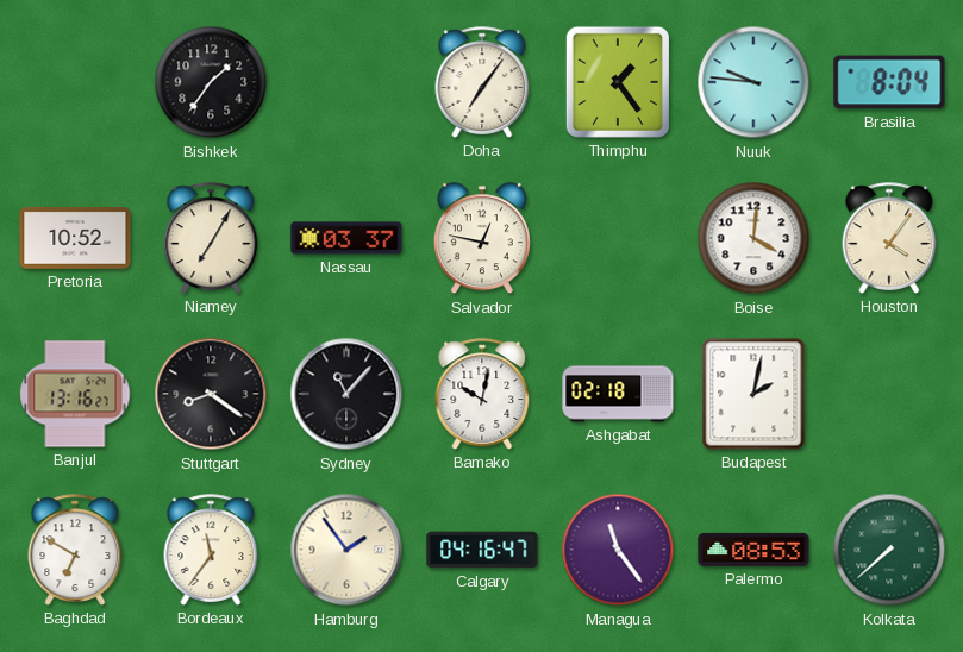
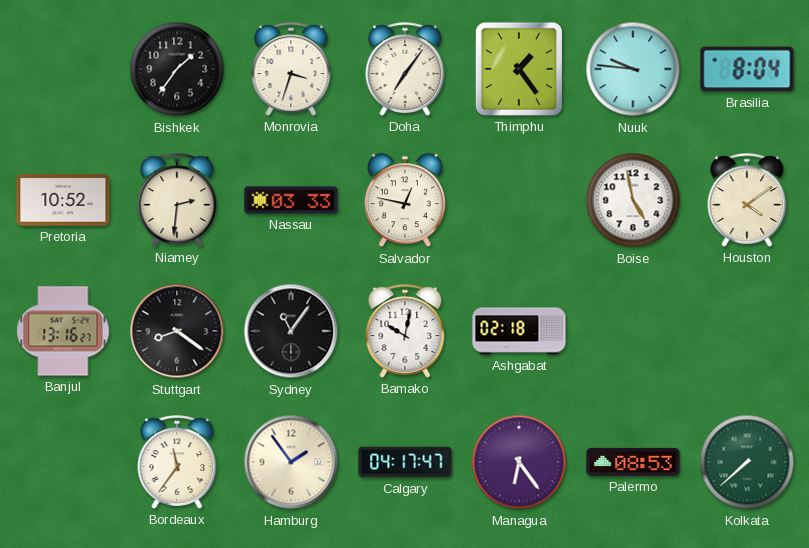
Monrovia: none -> 3:33 (291, 69)
Niamey: 7:05 -> 2:31 (177, 200)
Nassau: 03:37 -> 03:33 (291, 200)
Boise: 4:01 -> 4:58 (633, 200)
Houston: 4:06 -> 4:09 (747, 200)
Sydney: 11:07 -> 11:06 (291, 331)
Budapest: 2:02 -> none (753, 394)
Baghdad: 6:50 -> none (75, 550)
Calgary: 04:16 -> 04:17 (405, 462)
Managua: 11:24 -> 6:24 (519, 462)
